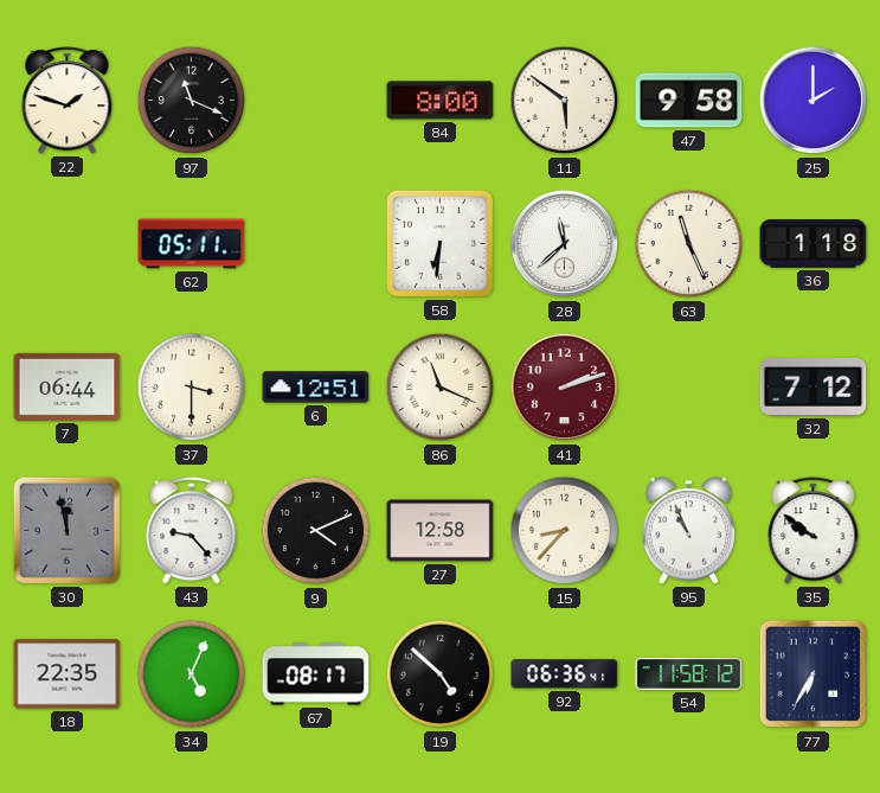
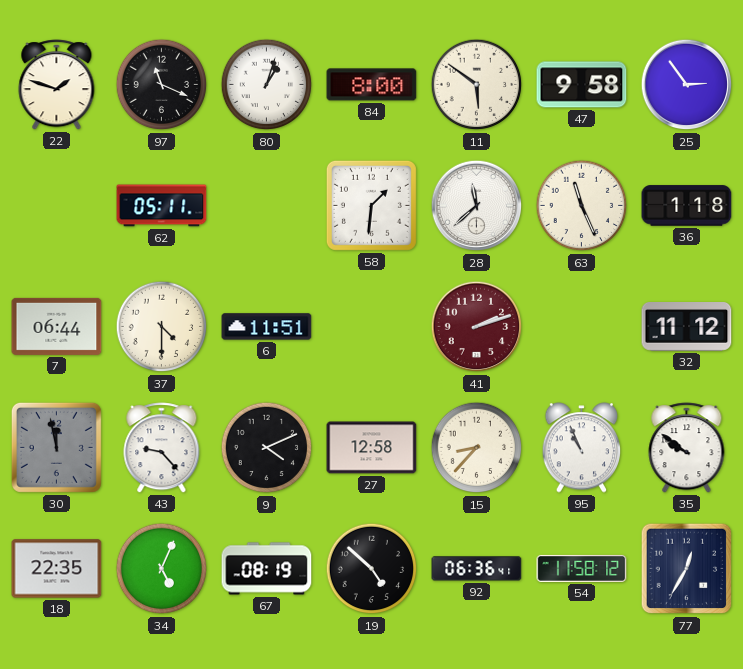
80: none -> 1:03 (267, 85)
25: 2:00 -> 2:54 (687, 85)
58: 6:31 -> 1:31 (371, 205)
37: 3:30 -> 4:30 (162, 327)
6: 12:51 -> 11:51 (267, 327)
86: 11:19 -> none (441, 388)
32: 7:12 -> 11:12 (687, 327)
67: 08:17 -> 08:19 (267, 569)
77: 6:35 -> 12:35 (687, 569)
